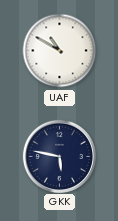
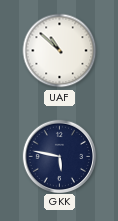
UAF: 10:50 -> 10:52 (60, 51)
